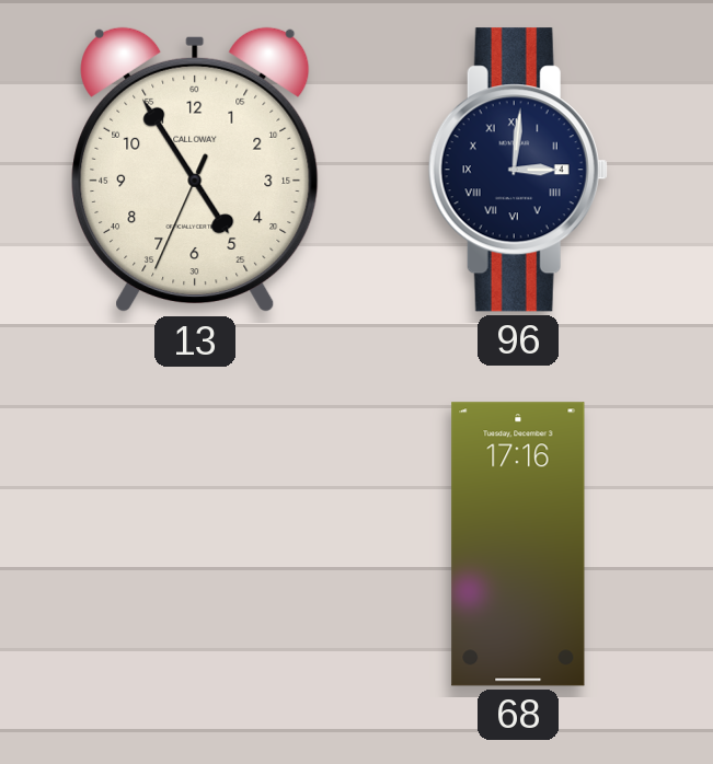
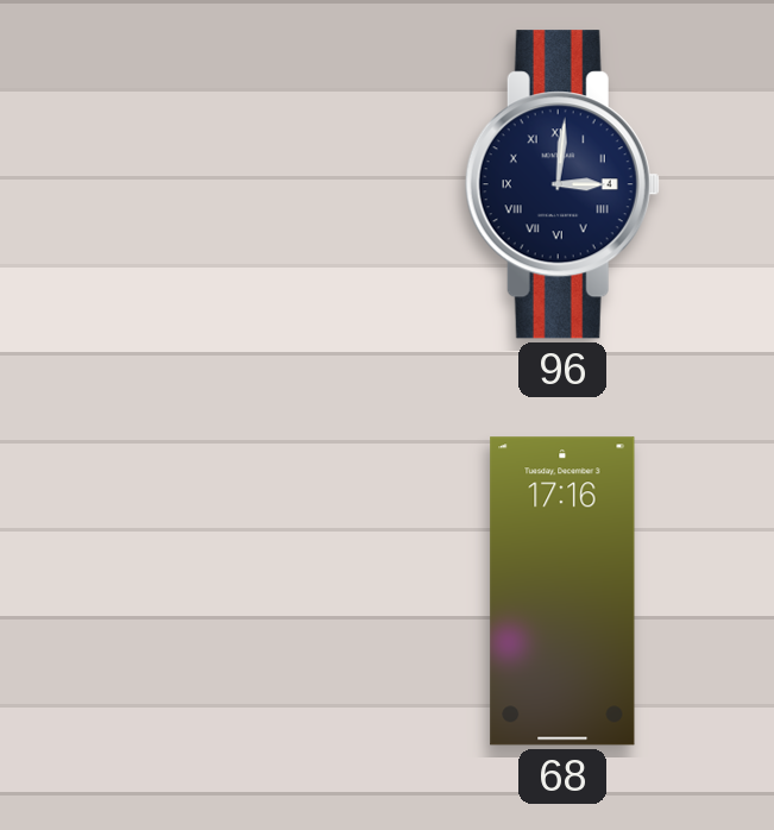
13: 4:54 -> none (195, 170)
